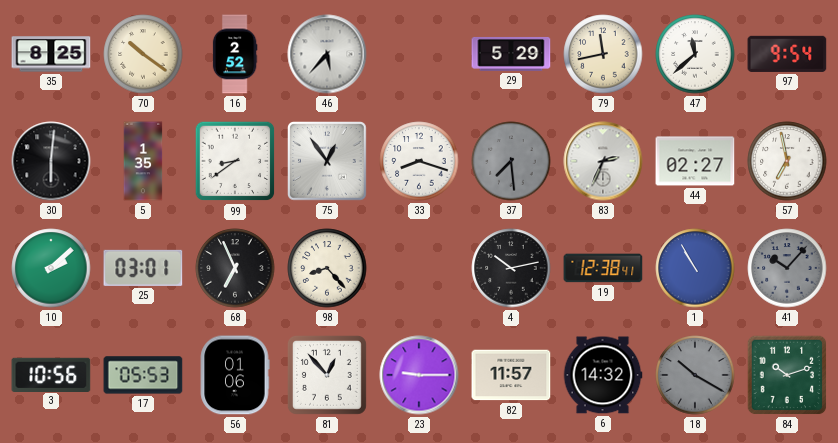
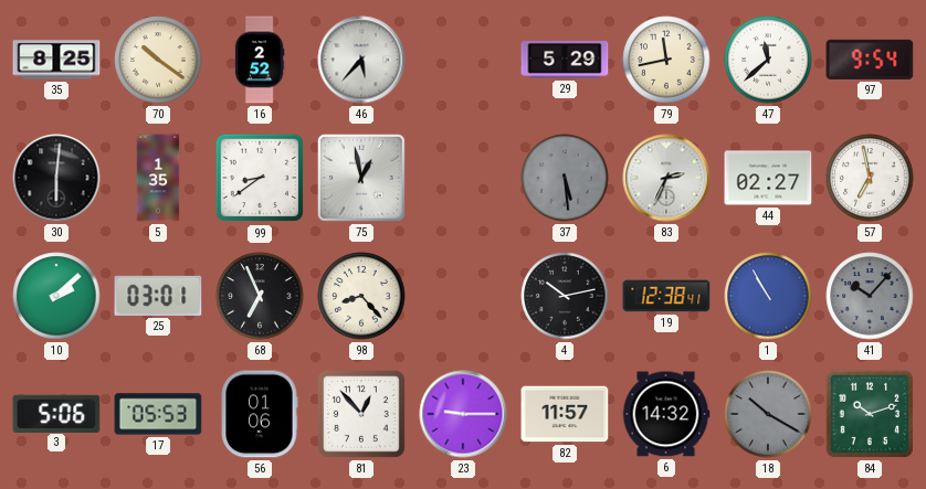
75: 12:54 -> 12:58 (362, 179)
33: 8:18 -> none (419, 161)
37: 7:29 -> 5:29 (565, 178)
3: 10:56 -> 5:06 (56, 413)
